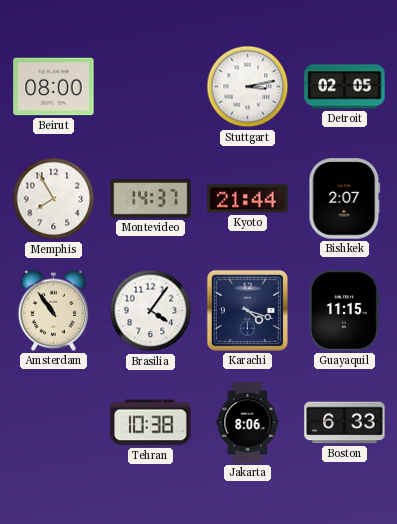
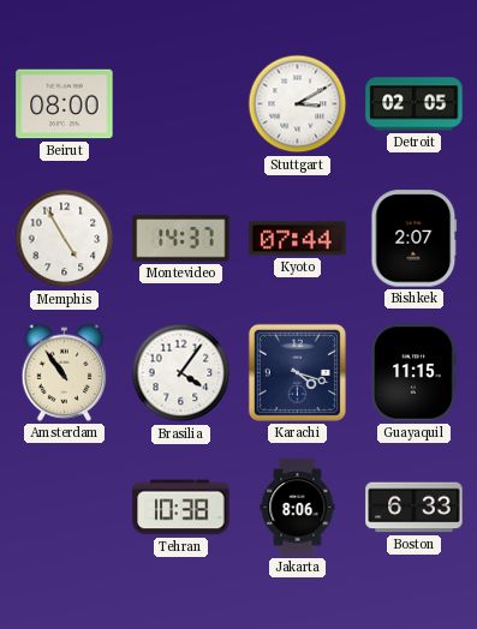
Stuttgart: 3:13 -> 3:10 (298, 104)
Memphis: 7:55 -> 4:55 (65, 239)
Kyoto: 21:44 -> 07:44 (298, 239)
